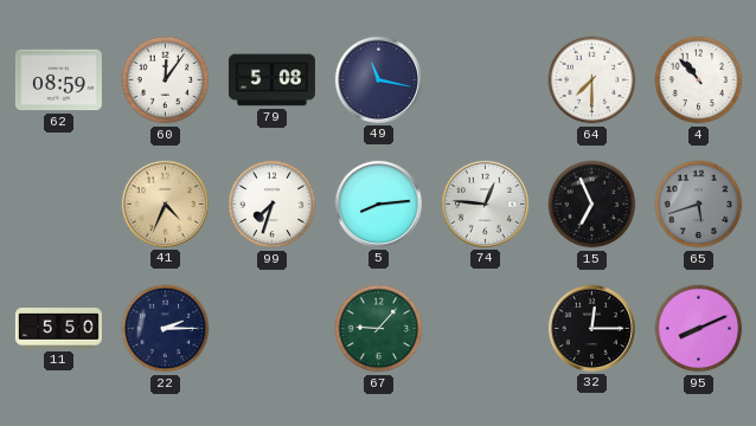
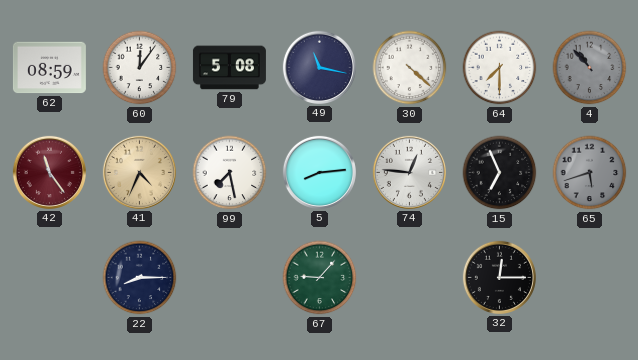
30: none -> 4:22 (410, 68)
4 dial: white -> grey (590, 68)
42: none -> 11:24 (49, 172)
99: 7:33 -> 7:28 (230, 173)
11: 5:50 -> none (58, 329)
22: 2:15 -> 8:15 (140, 278)
95: 8:11 -> none (699, 329)
